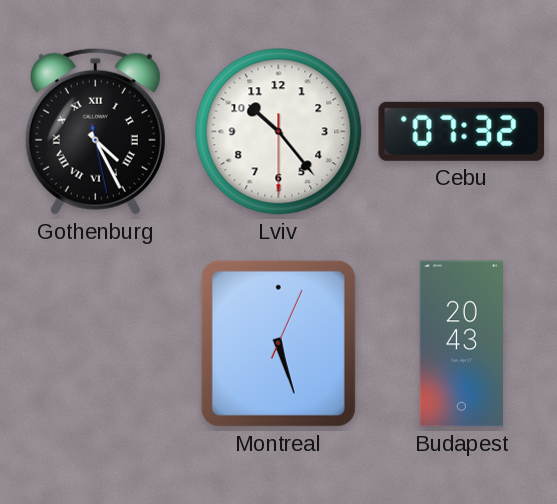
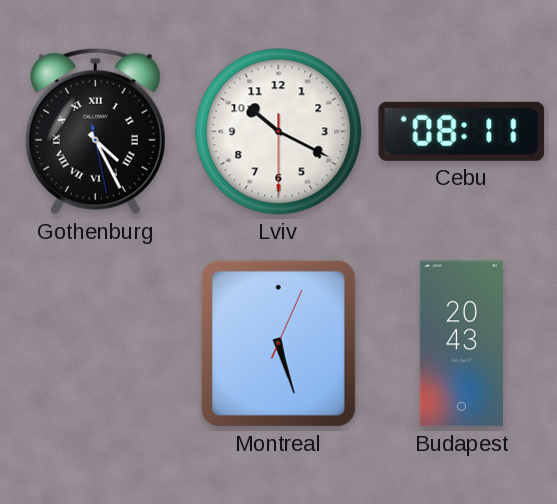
Lviv: 10:23 -> 10:19 (279, 132)
Cebu: 07:32 -> 08:11 (462, 131)
